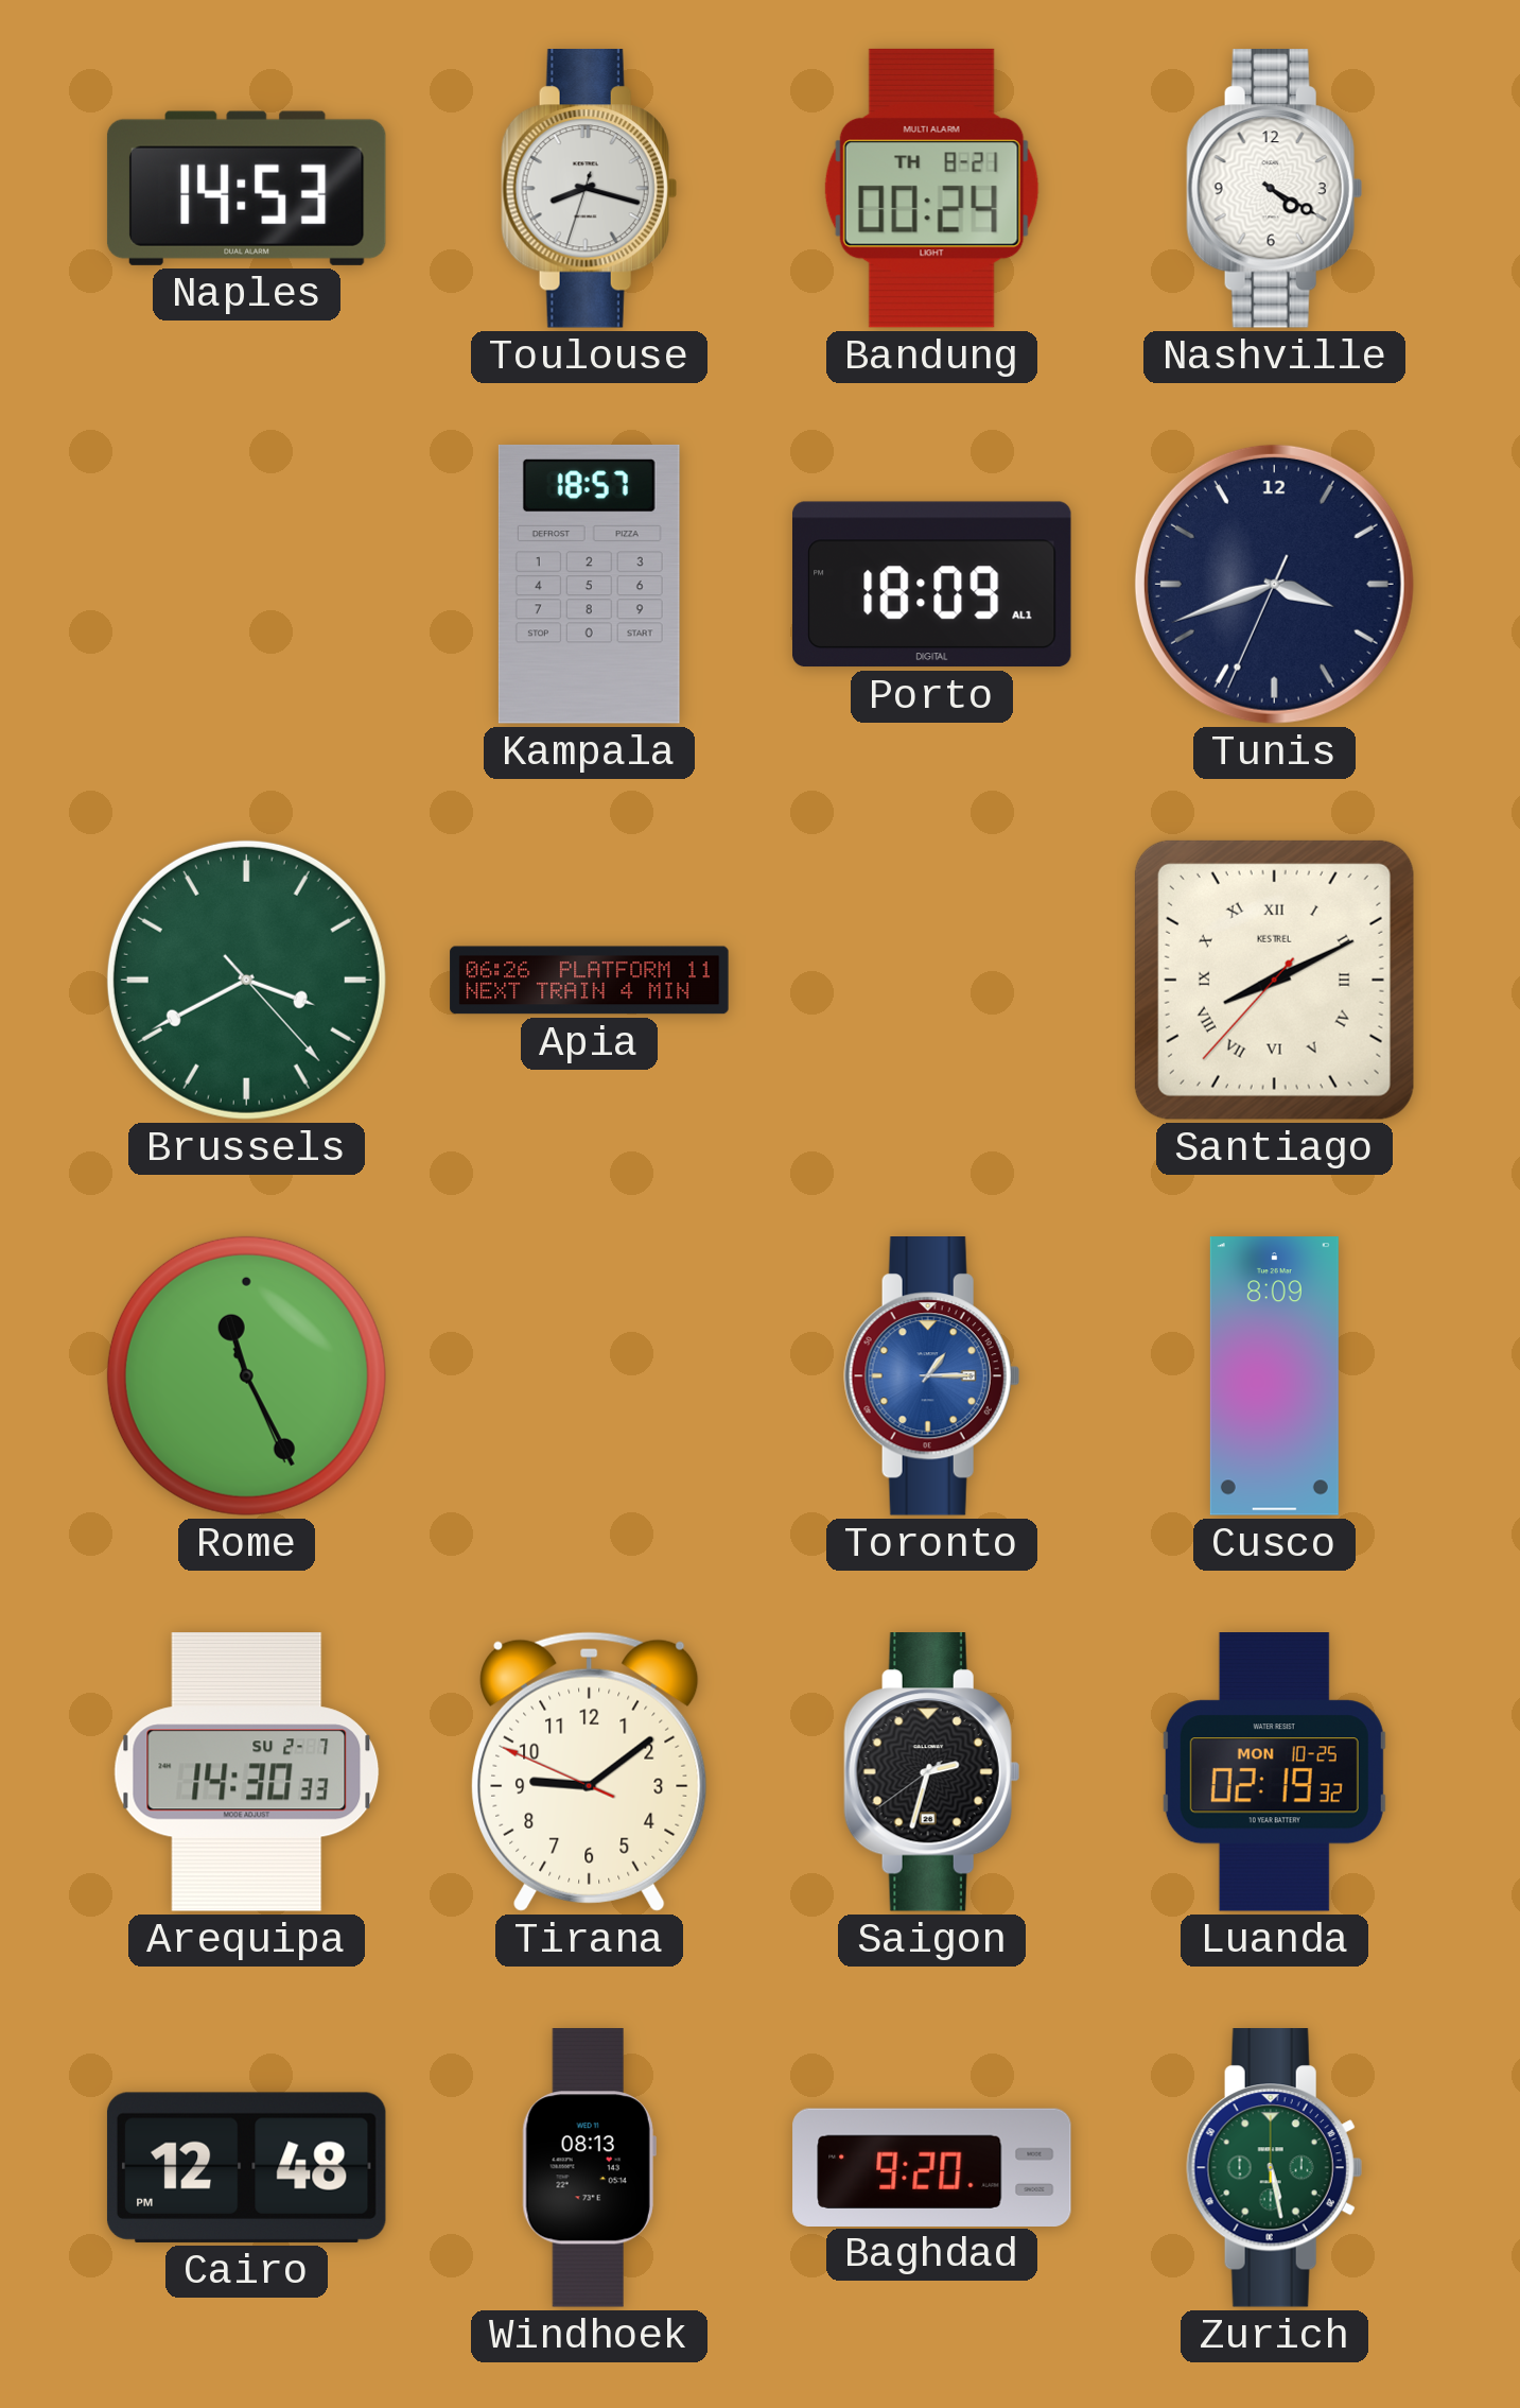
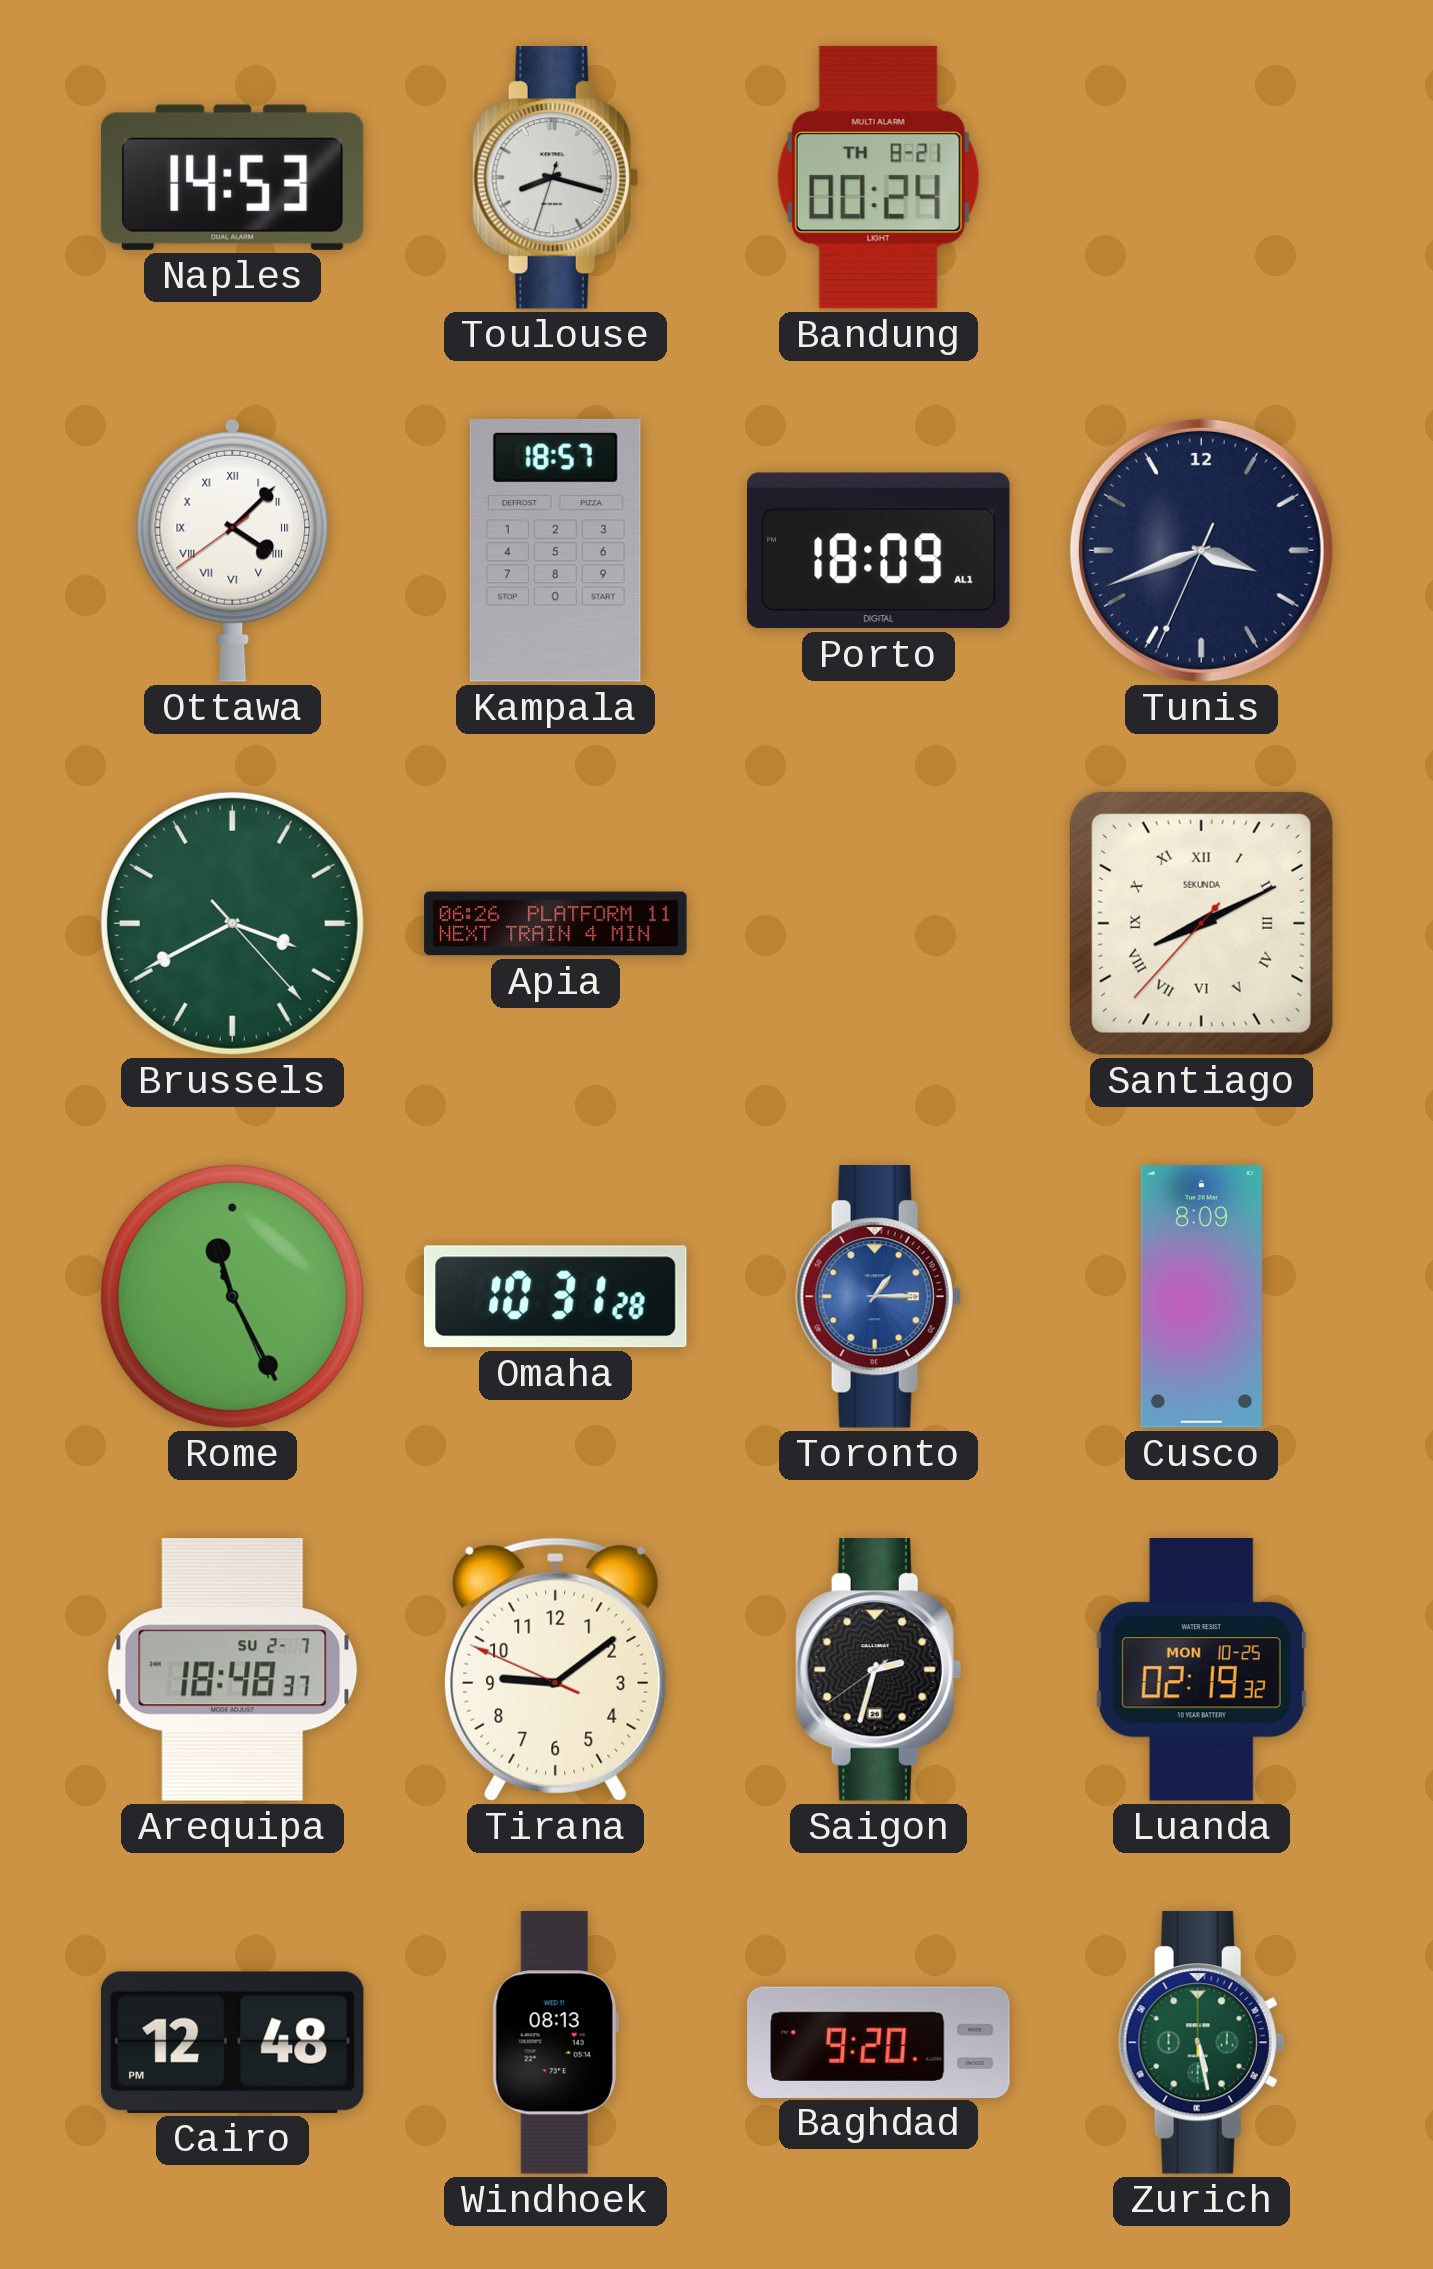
Nashville: 4:20 -> none (1274, 189)
Ottawa: none -> 4:07 (233, 550)
Santiago brand: KESTREL -> SEKUNDA (1201, 923)
Omaha: none -> 10:31 (555, 1297)
Arequipa: 14:30 -> 18:48 (233, 1670)
